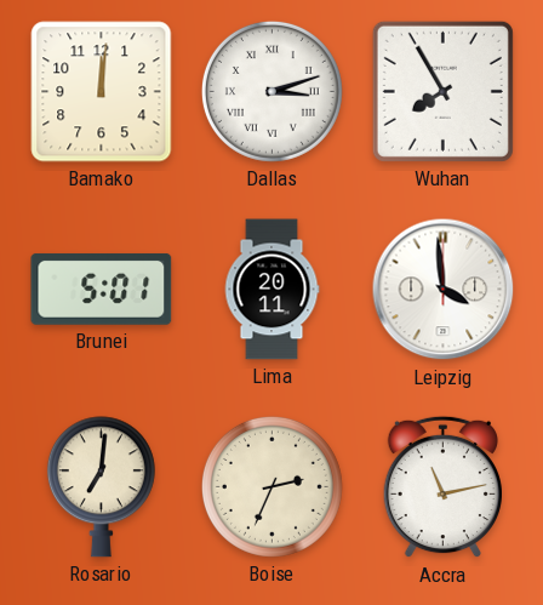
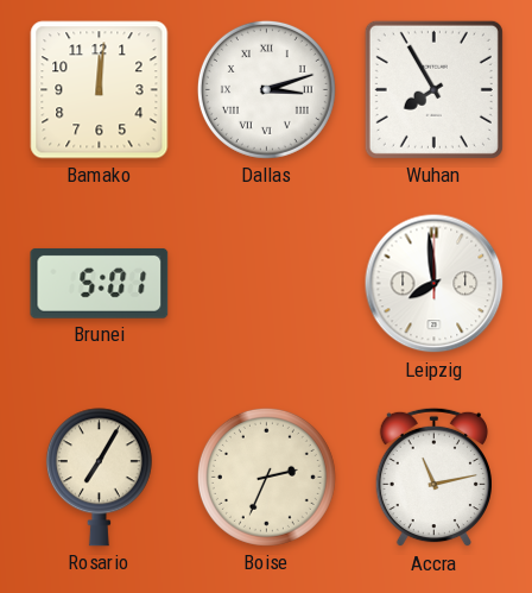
Lima: 20:11 -> none (271, 290)
Leipzig: 3:59 -> 7:59 (435, 284)
Rosario: 7:01 -> 7:05 (99, 478)
